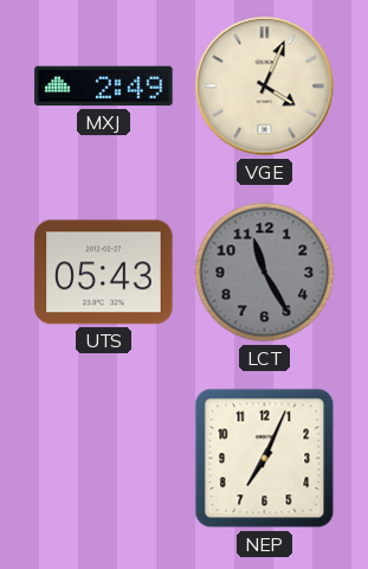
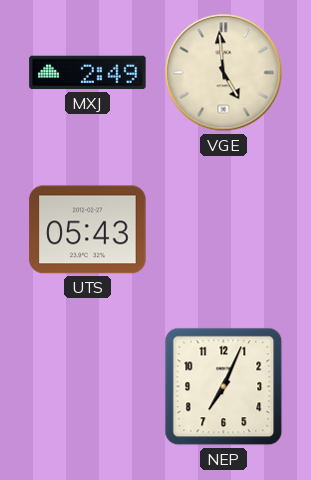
VGE: 4:04 -> 4:59 (224, 73)
LCT: 11:25 -> none (265, 273)
